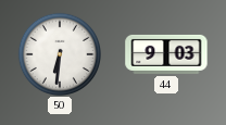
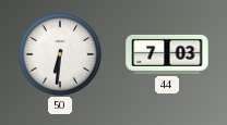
44: 9:03 -> 7:03 (167, 54)
